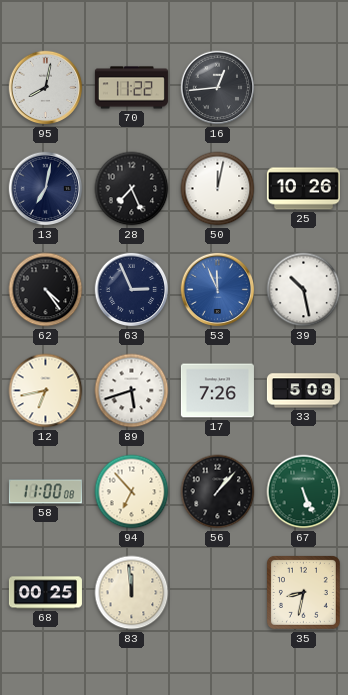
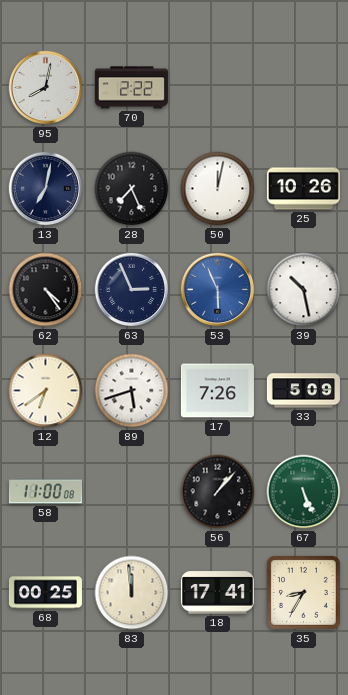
70: 11:22 -> 2:22 (131, 88)
16: 12:44 -> none (218, 88)
53: 11:56 -> 5:56 (218, 290)
12: 6:43 -> 6:39 (46, 391)
94: 6:53 -> none (132, 492)
18: none -> 17:41 (217, 593)
35: 8:32 -> 8:35 (303, 592)
